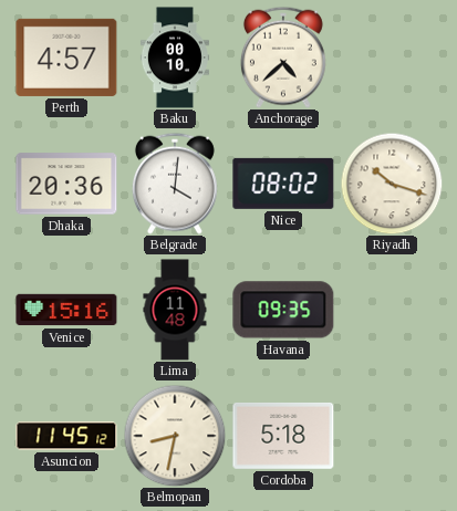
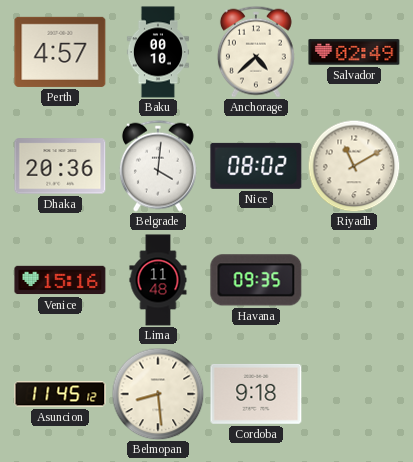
Salvador: none -> 02:49 (354, 52)
Riyadh: 10:18 -> 11:10 (354, 166)
Belmopan: 8:32 -> 8:29 (158, 394)
Cordoba: 5:18 -> 9:18 (256, 394)
